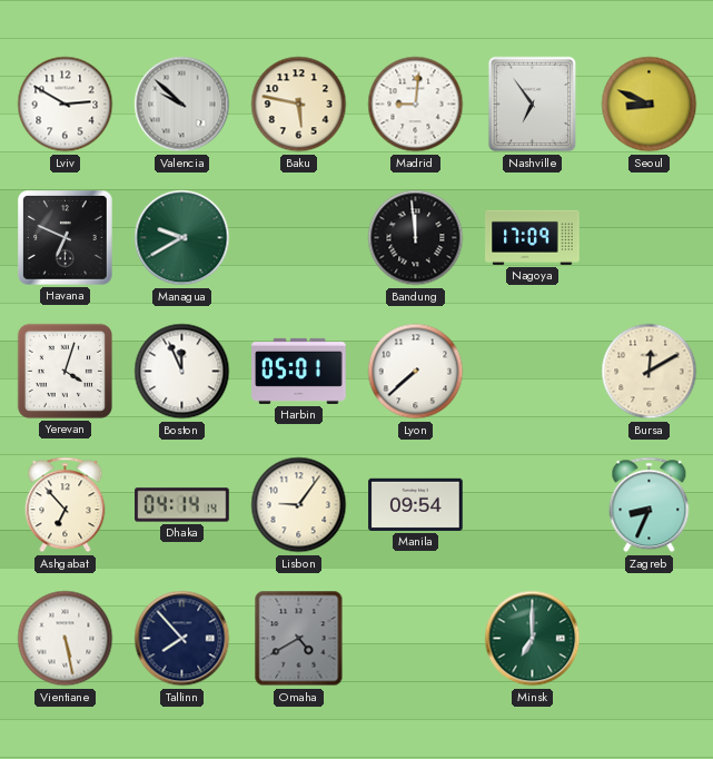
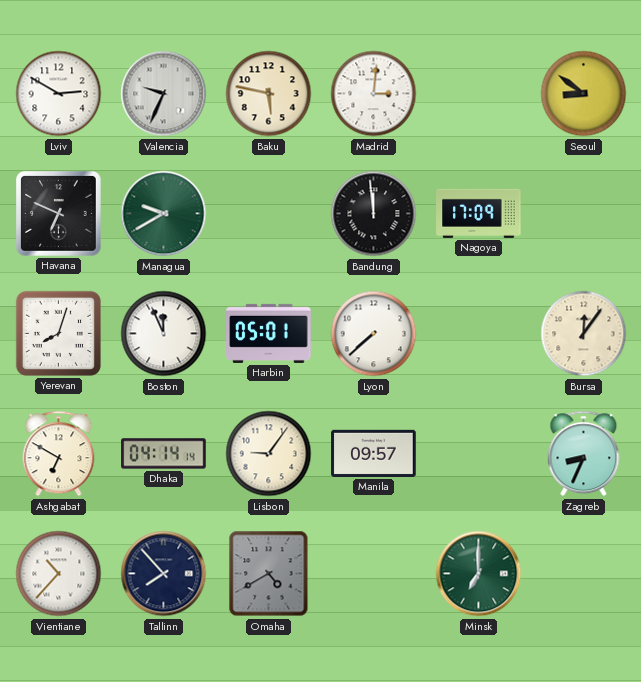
Valencia: 9:52 -> 9:34 (164, 94)
Madrid: 9:01 -> 3:01 (374, 94)
Nashville: 6:54 -> none (533, 105)
Seoul: 8:49 -> 8:51 (584, 94)
Yerevan: 4:03 -> 8:03 (58, 333)
Bursa: 12:10 -> 12:06 (584, 334)
Ashgabat: 6:53 -> 6:50 (59, 454)
Manila: 09:54 -> 09:57 (374, 453)
Vientiane: 5:28 -> 10:37 (59, 574)
